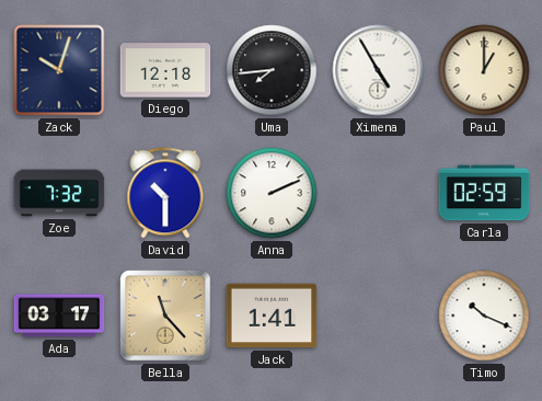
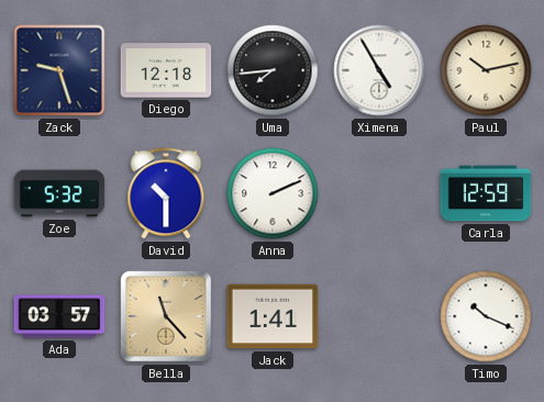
Zack: 10:03 -> 9:27 (59, 70)
Paul: 1:00 -> 10:13 (486, 70)
Zoe: 7:32 -> 5:32 (59, 193)
Carla: 02:59 -> 12:59 (486, 193)
Ada: 03:17 -> 03:57 (59, 316)
